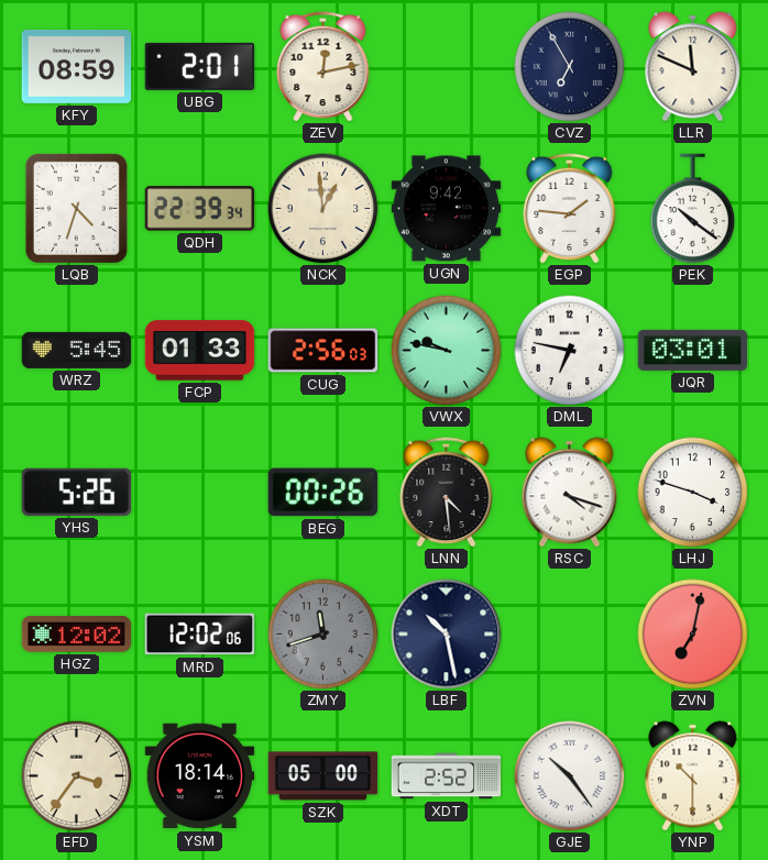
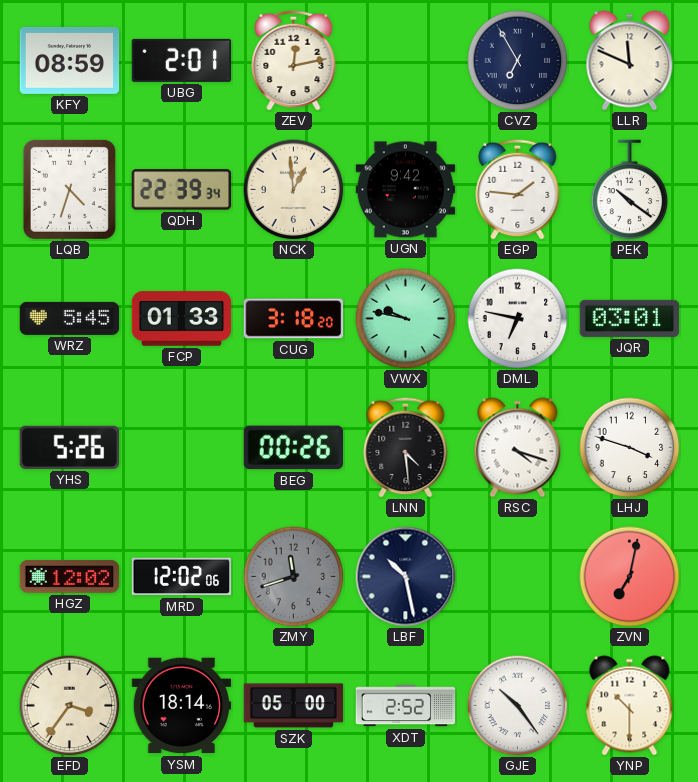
CUG: 2:56 -> 3:18 (294, 319)
